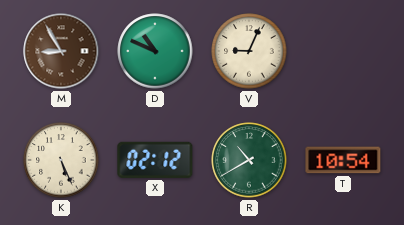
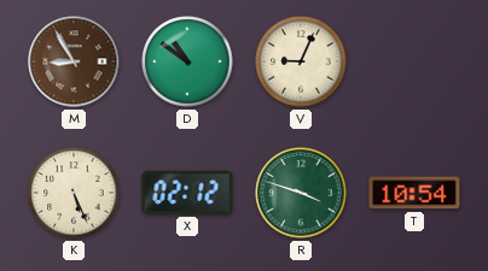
D: 10:49 -> 10:51 (187, 61)
R: 10:40 -> 3:48 (301, 193)
